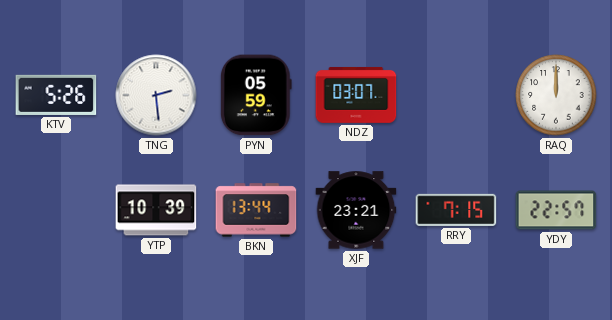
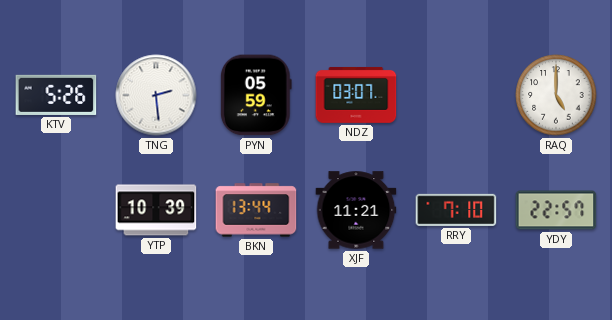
RAQ: 12:00 -> 5:00 (556, 95)
XJF: 23:21 -> 11:21 (356, 210)
RRY: 7:15 -> 7:10 (456, 210)
